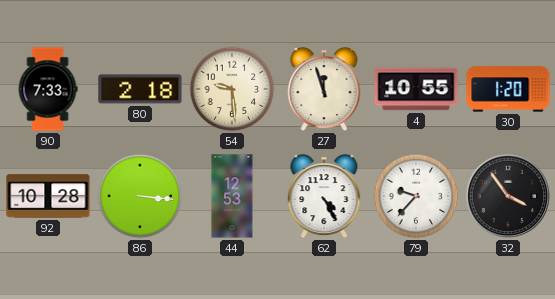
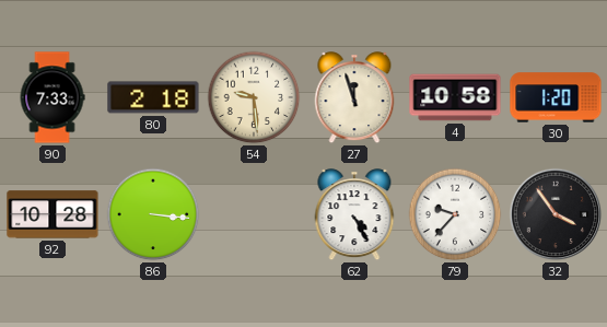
4: 10:55 -> 10:58 (455, 97)
44: 12:53 -> none (232, 196)
